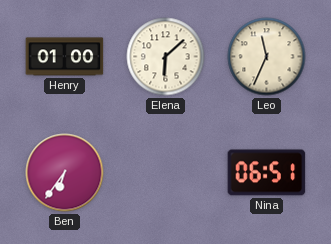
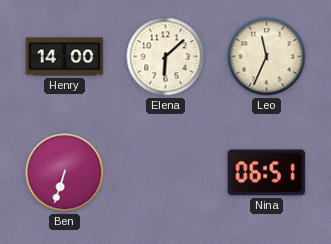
Henry: 01:00 -> 14:00 (65, 57)
Ben: 6:36 -> 6:33 (65, 173)
